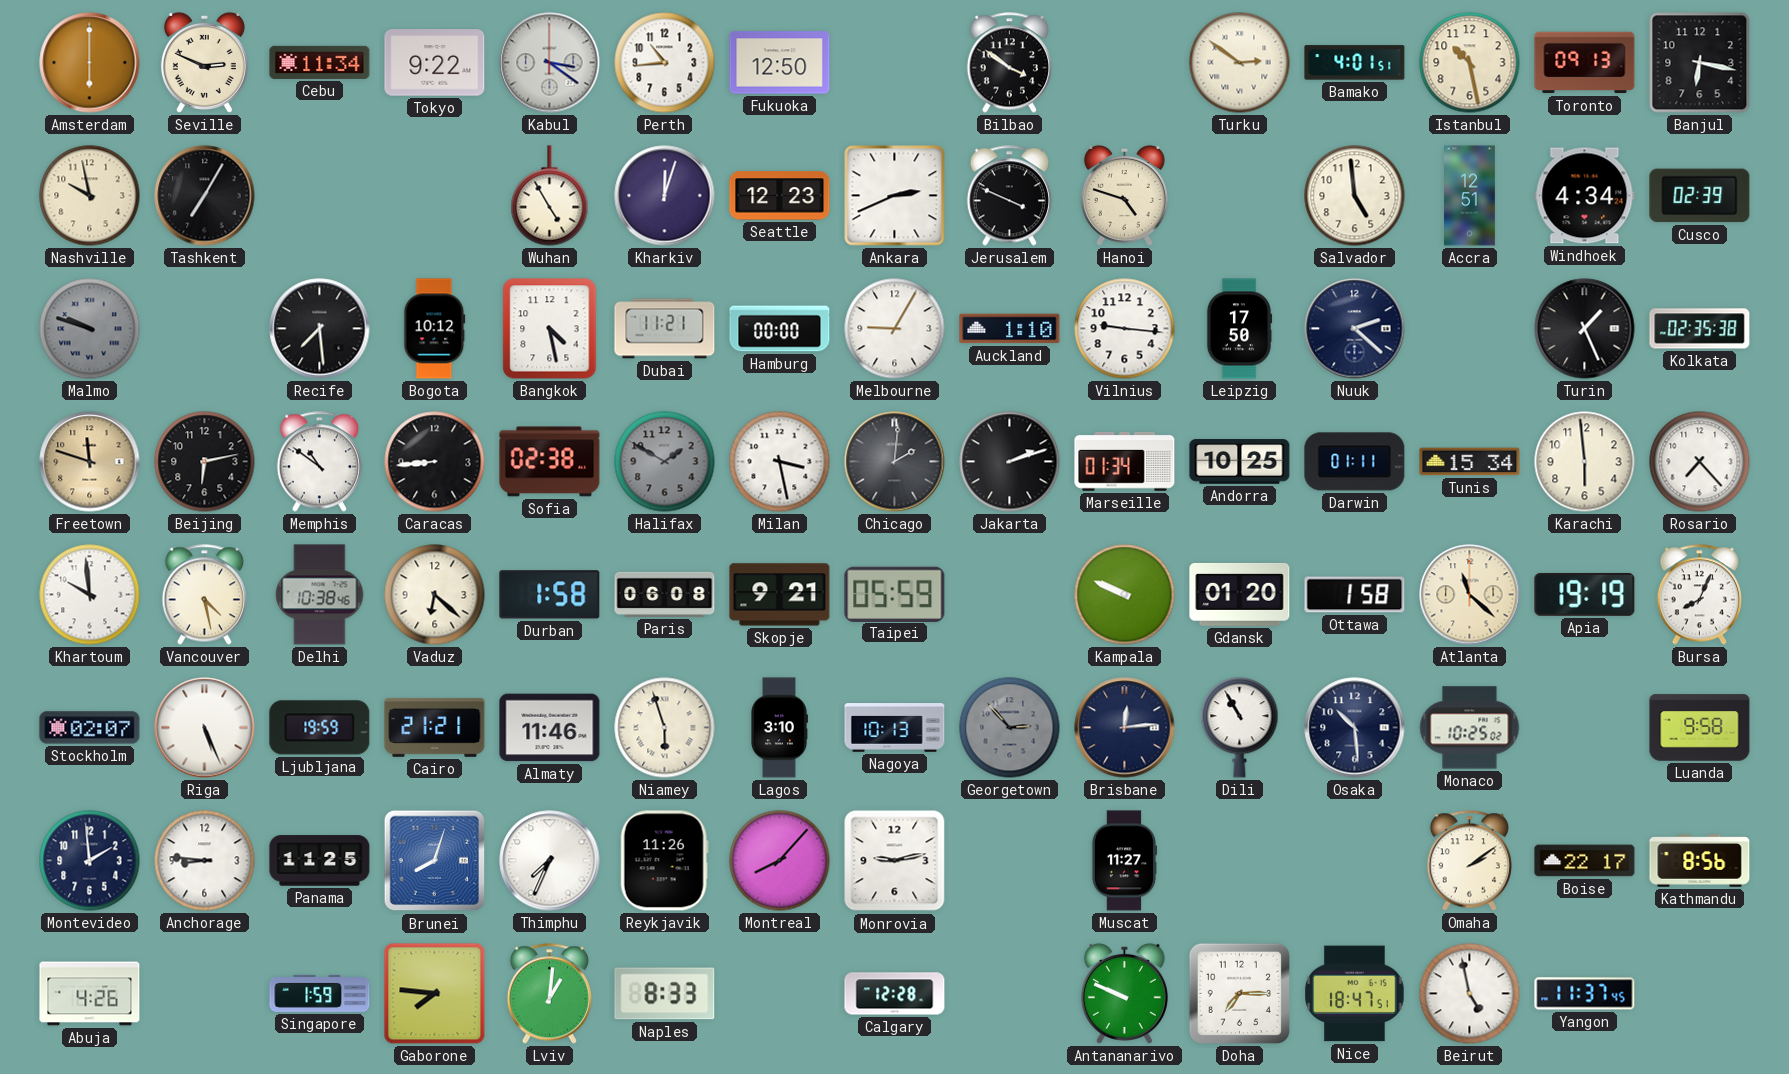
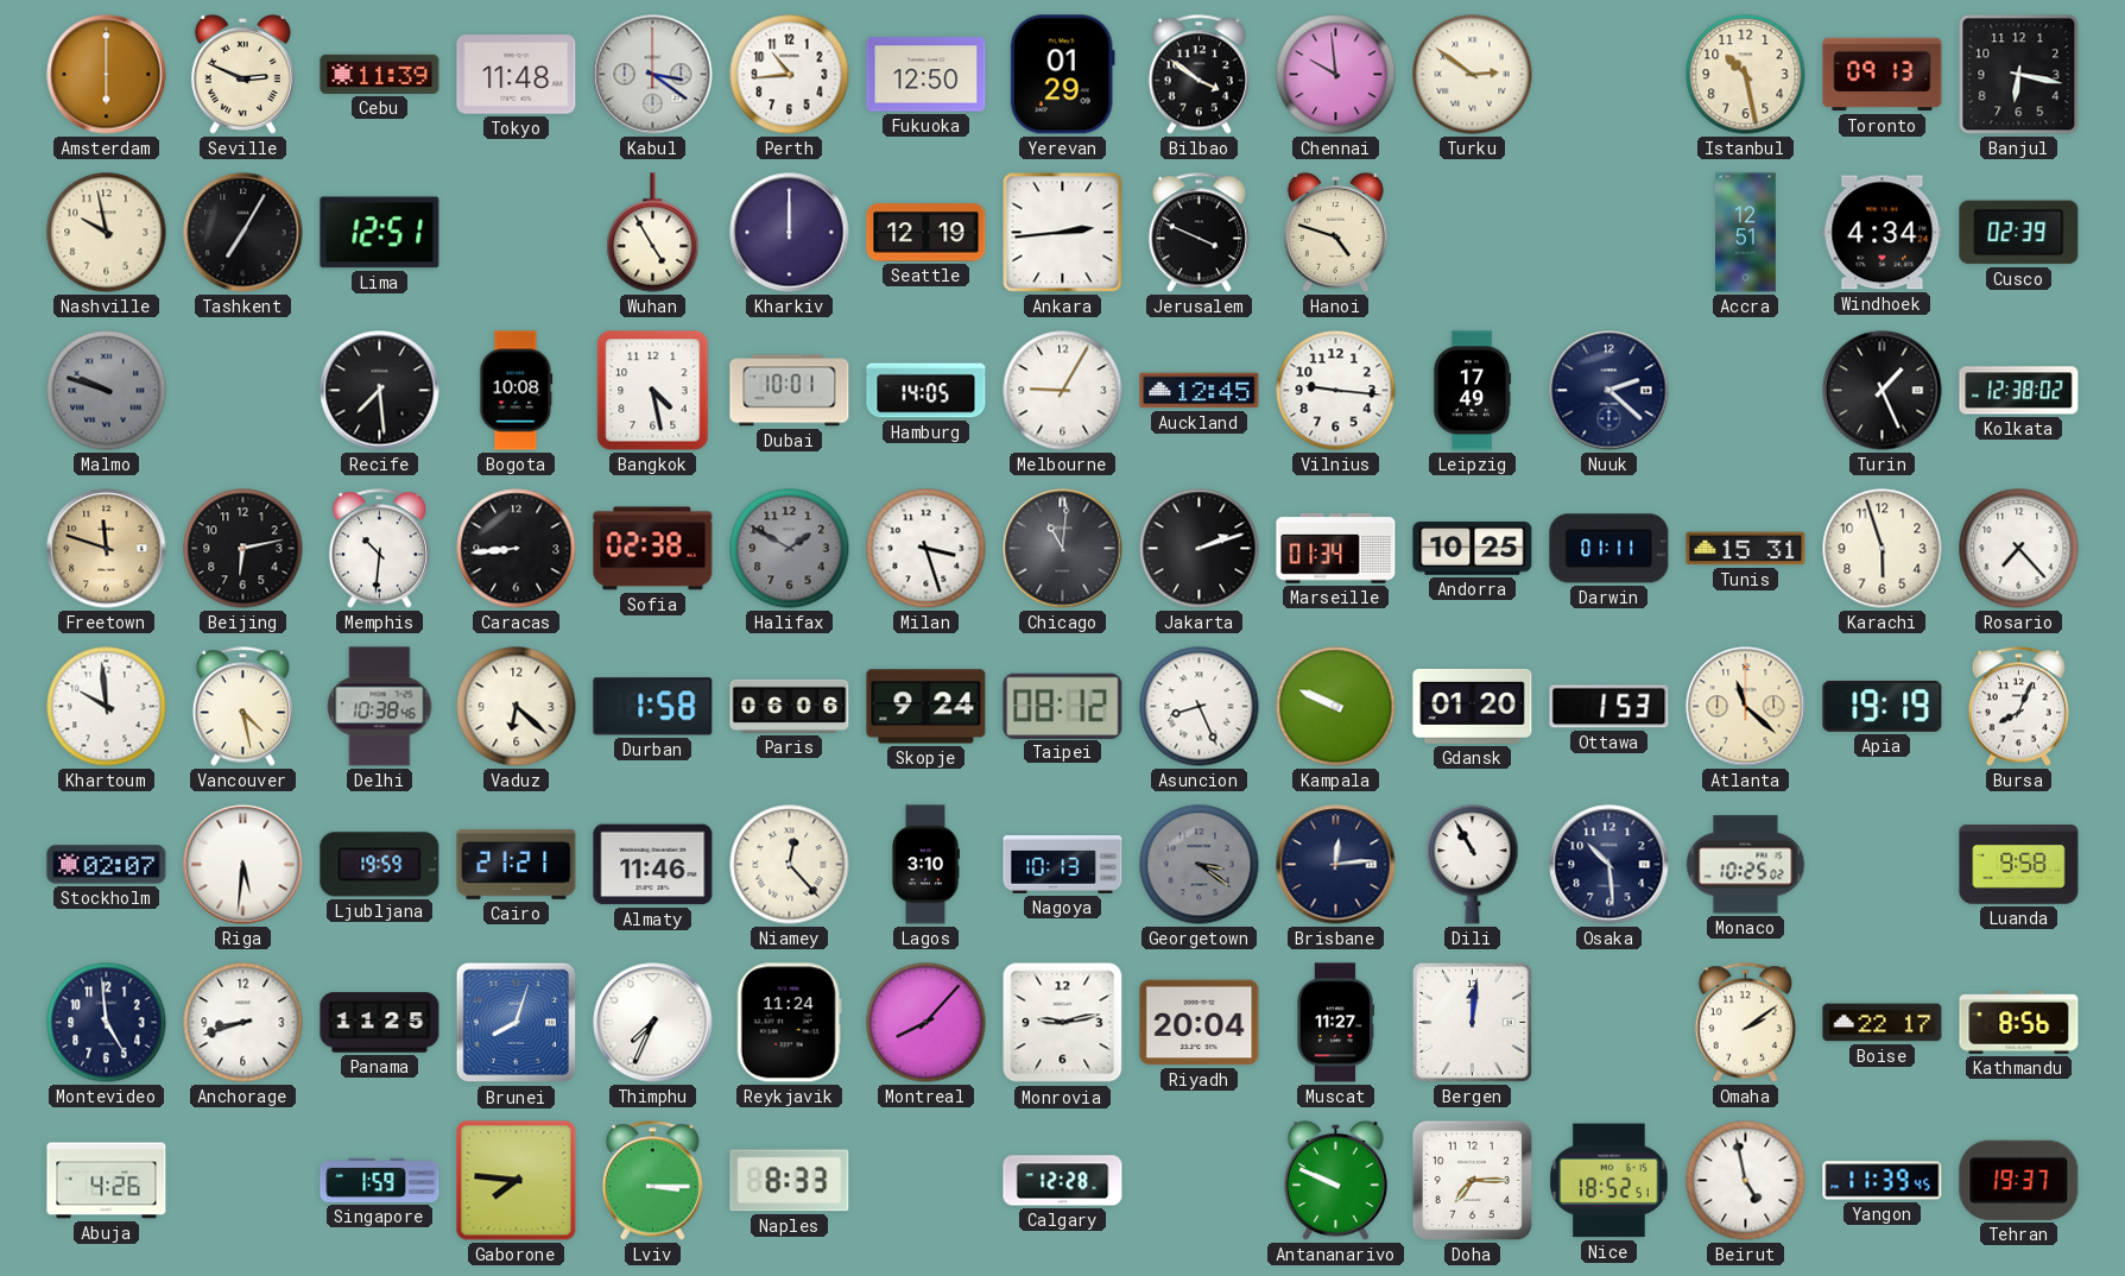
Cebu: 11:34 -> 11:39 (380, 74)
Tokyo: 9:22 -> 11:48 (517, 75)
Yerevan: none -> 01:29 (1062, 75)
Chennai: none -> 9:59 (1336, 75)
Bamako: 4:01 -> none (1355, 63)
Lima: none -> 12:51 (380, 233)
Kharkiv: 12:03 -> 12:00 (790, 233)
Seattle: 12:23 -> 12:19 (926, 233)
Ankara: 2:41 -> 2:44 (1063, 233)
Salvador: 4:59 -> none (1355, 196)
Bogota: 10:12 -> 10:08 (517, 391)
Dubai: 11:21 -> 10:01 (790, 391)
Hamburg: 00:00 -> 14:05 (926, 391)
Auckland: 1:10 -> 12:45 (1200, 391)
Leipzig: 17:50 -> 17:49 (1472, 391)
Kolkata: 02:35 -> 12:38 (2019, 391)
Memphis: 10:51 -> 10:31 (379, 549)
Milan: 3:28 -> 3:27 (926, 549)
Chicago: 2:01 -> 11:01 (1063, 549)
Tunis: 15:34 -> 15:31 (1746, 549)
Karachi: 5:59 -> 5:57 (1883, 549)
Paris: 06:08 -> 06:06 (790, 706)
Skopje: 9:21 -> 9:24 (926, 707)
Taipei: 05:59 -> 08:12 (1063, 706)
Asuncion: none -> 8:26 (1200, 707)
Ottawa: 1:58 -> 1:53 (1609, 707)
Riga: 5:26 -> 5:31 (244, 865)
Niamey: 5:57 -> 12:23 (790, 865)
Georgetown: 2:53 -> 3:21 (1200, 865)
Montevideo: 1:59 -> 4:59 (107, 1023)
Anchorage: 8:46 -> 8:42 (244, 1023)
Reykjavik: 11:26 -> 11:24 (789, 1023)
Riyadh: none -> 20:04 (1200, 1023)
Bergen: none -> 12:01 (1472, 1022)
Lviv: 1:01 -> 3:15 (652, 1181)
Nice: 18:47 -> 18:52 (1609, 1181)
Yangon: 11:37 -> 11:39 (1883, 1181)
Tehran: none -> 19:37 (2019, 1180)
